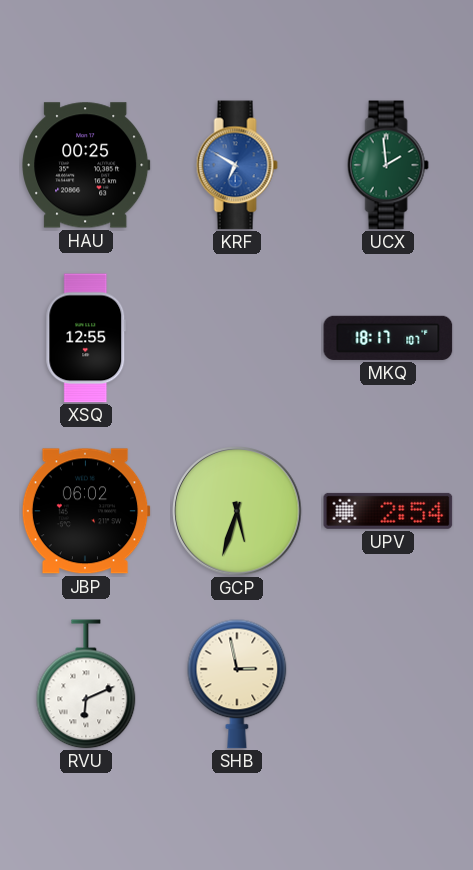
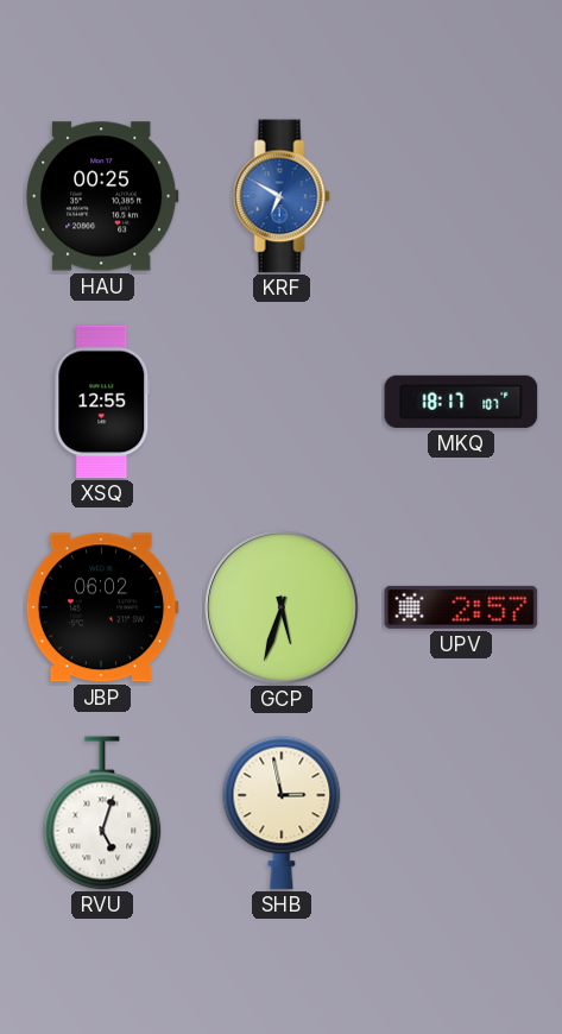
UCX: 1:59 -> none (388, 165)
UPV: 2:54 -> 2:57 (461, 607)
RVU: 6:11 -> 5:03 (102, 813)
